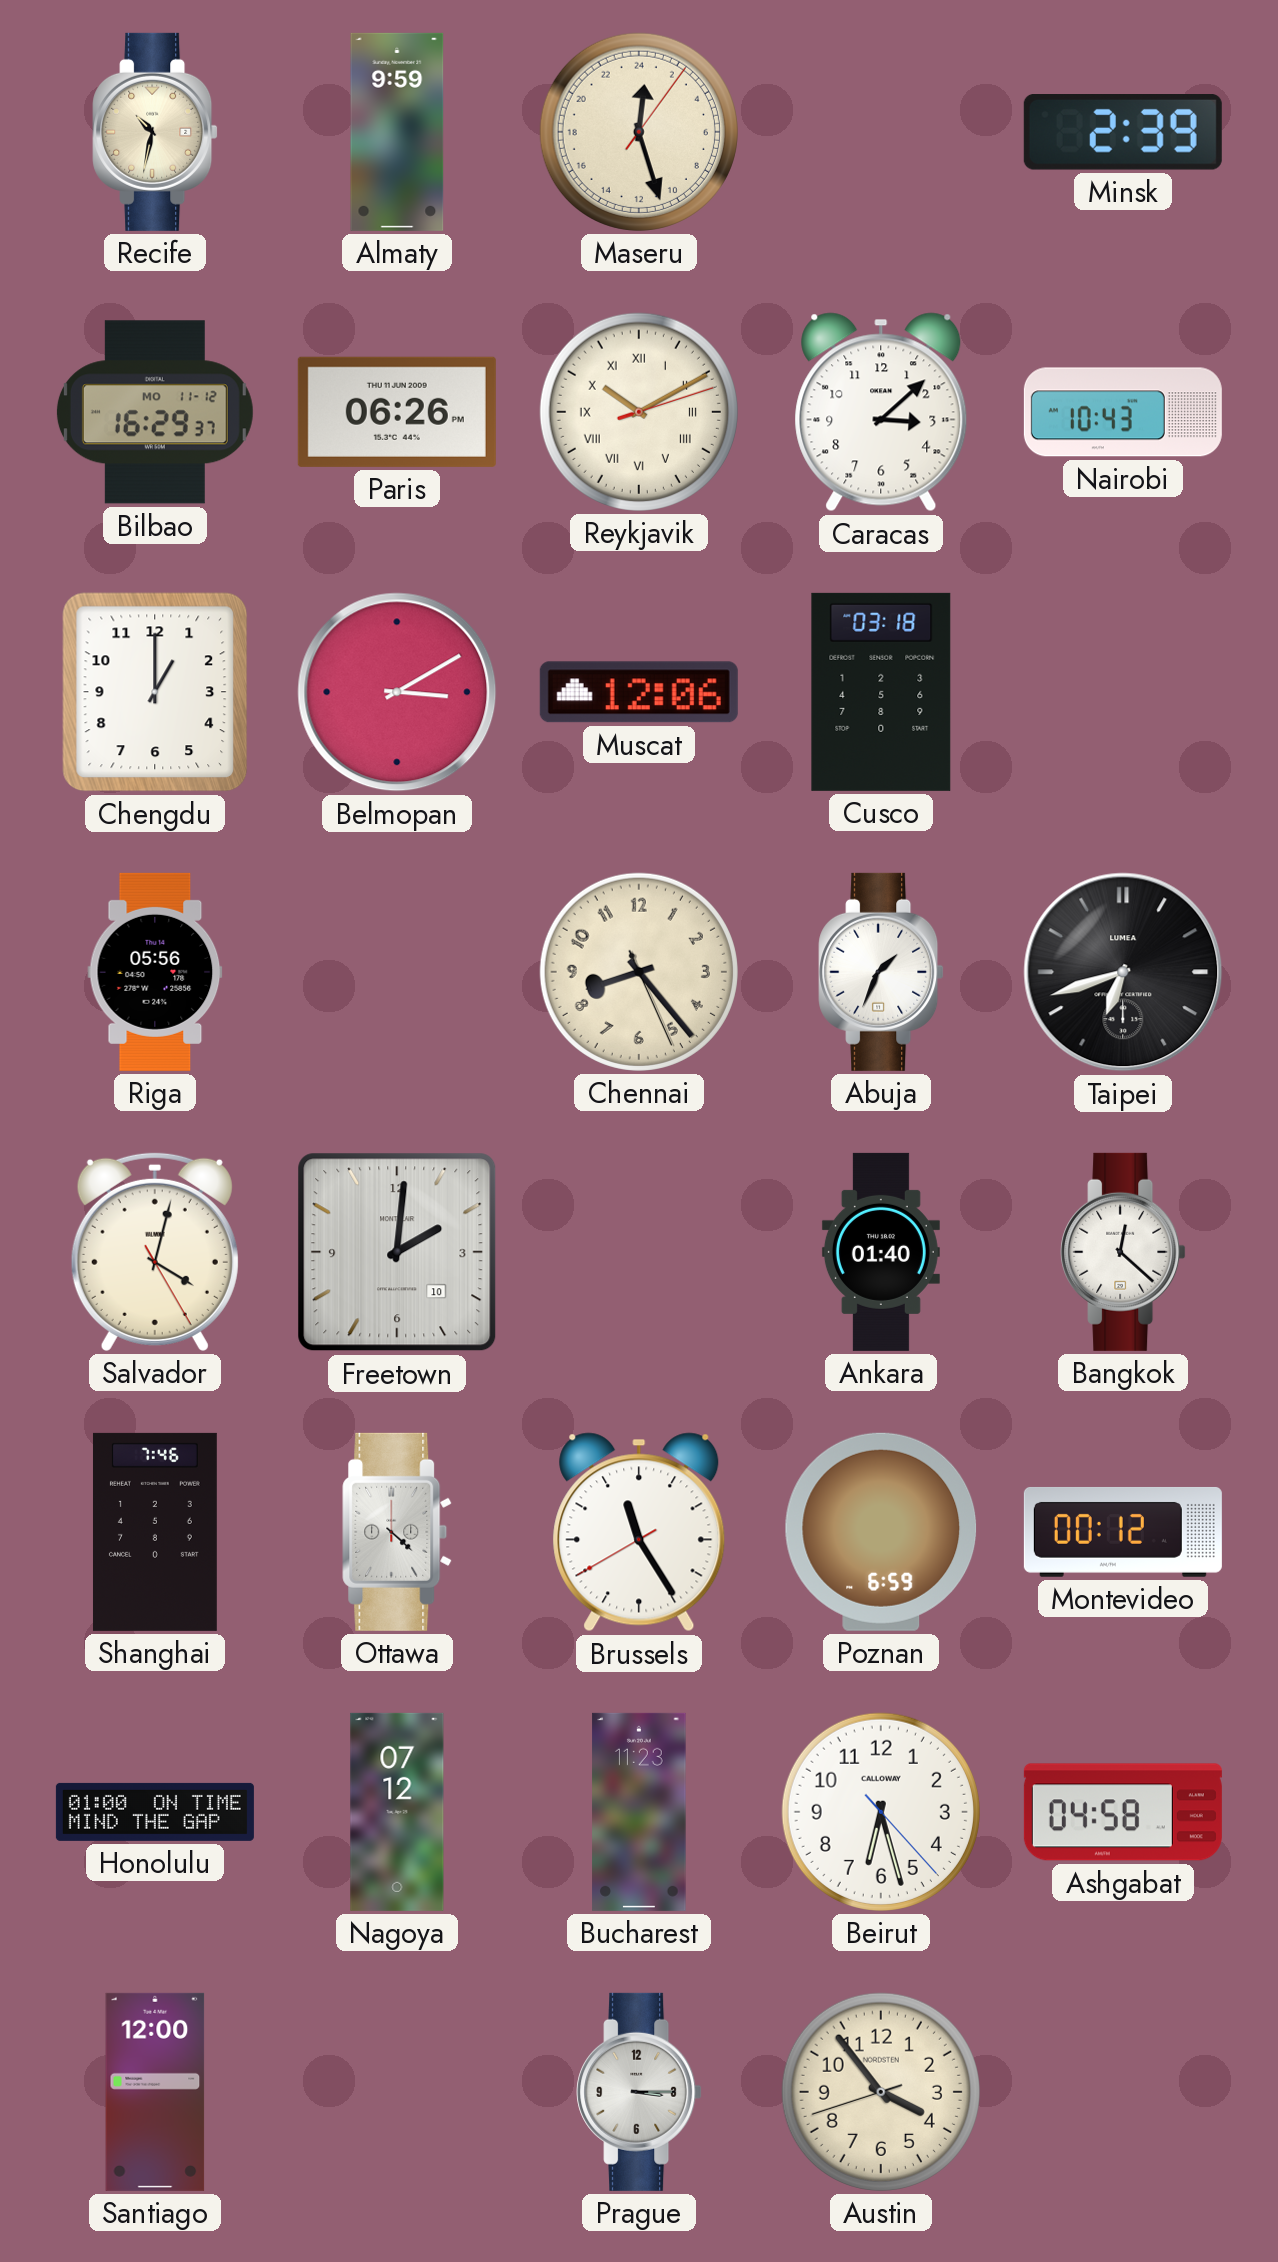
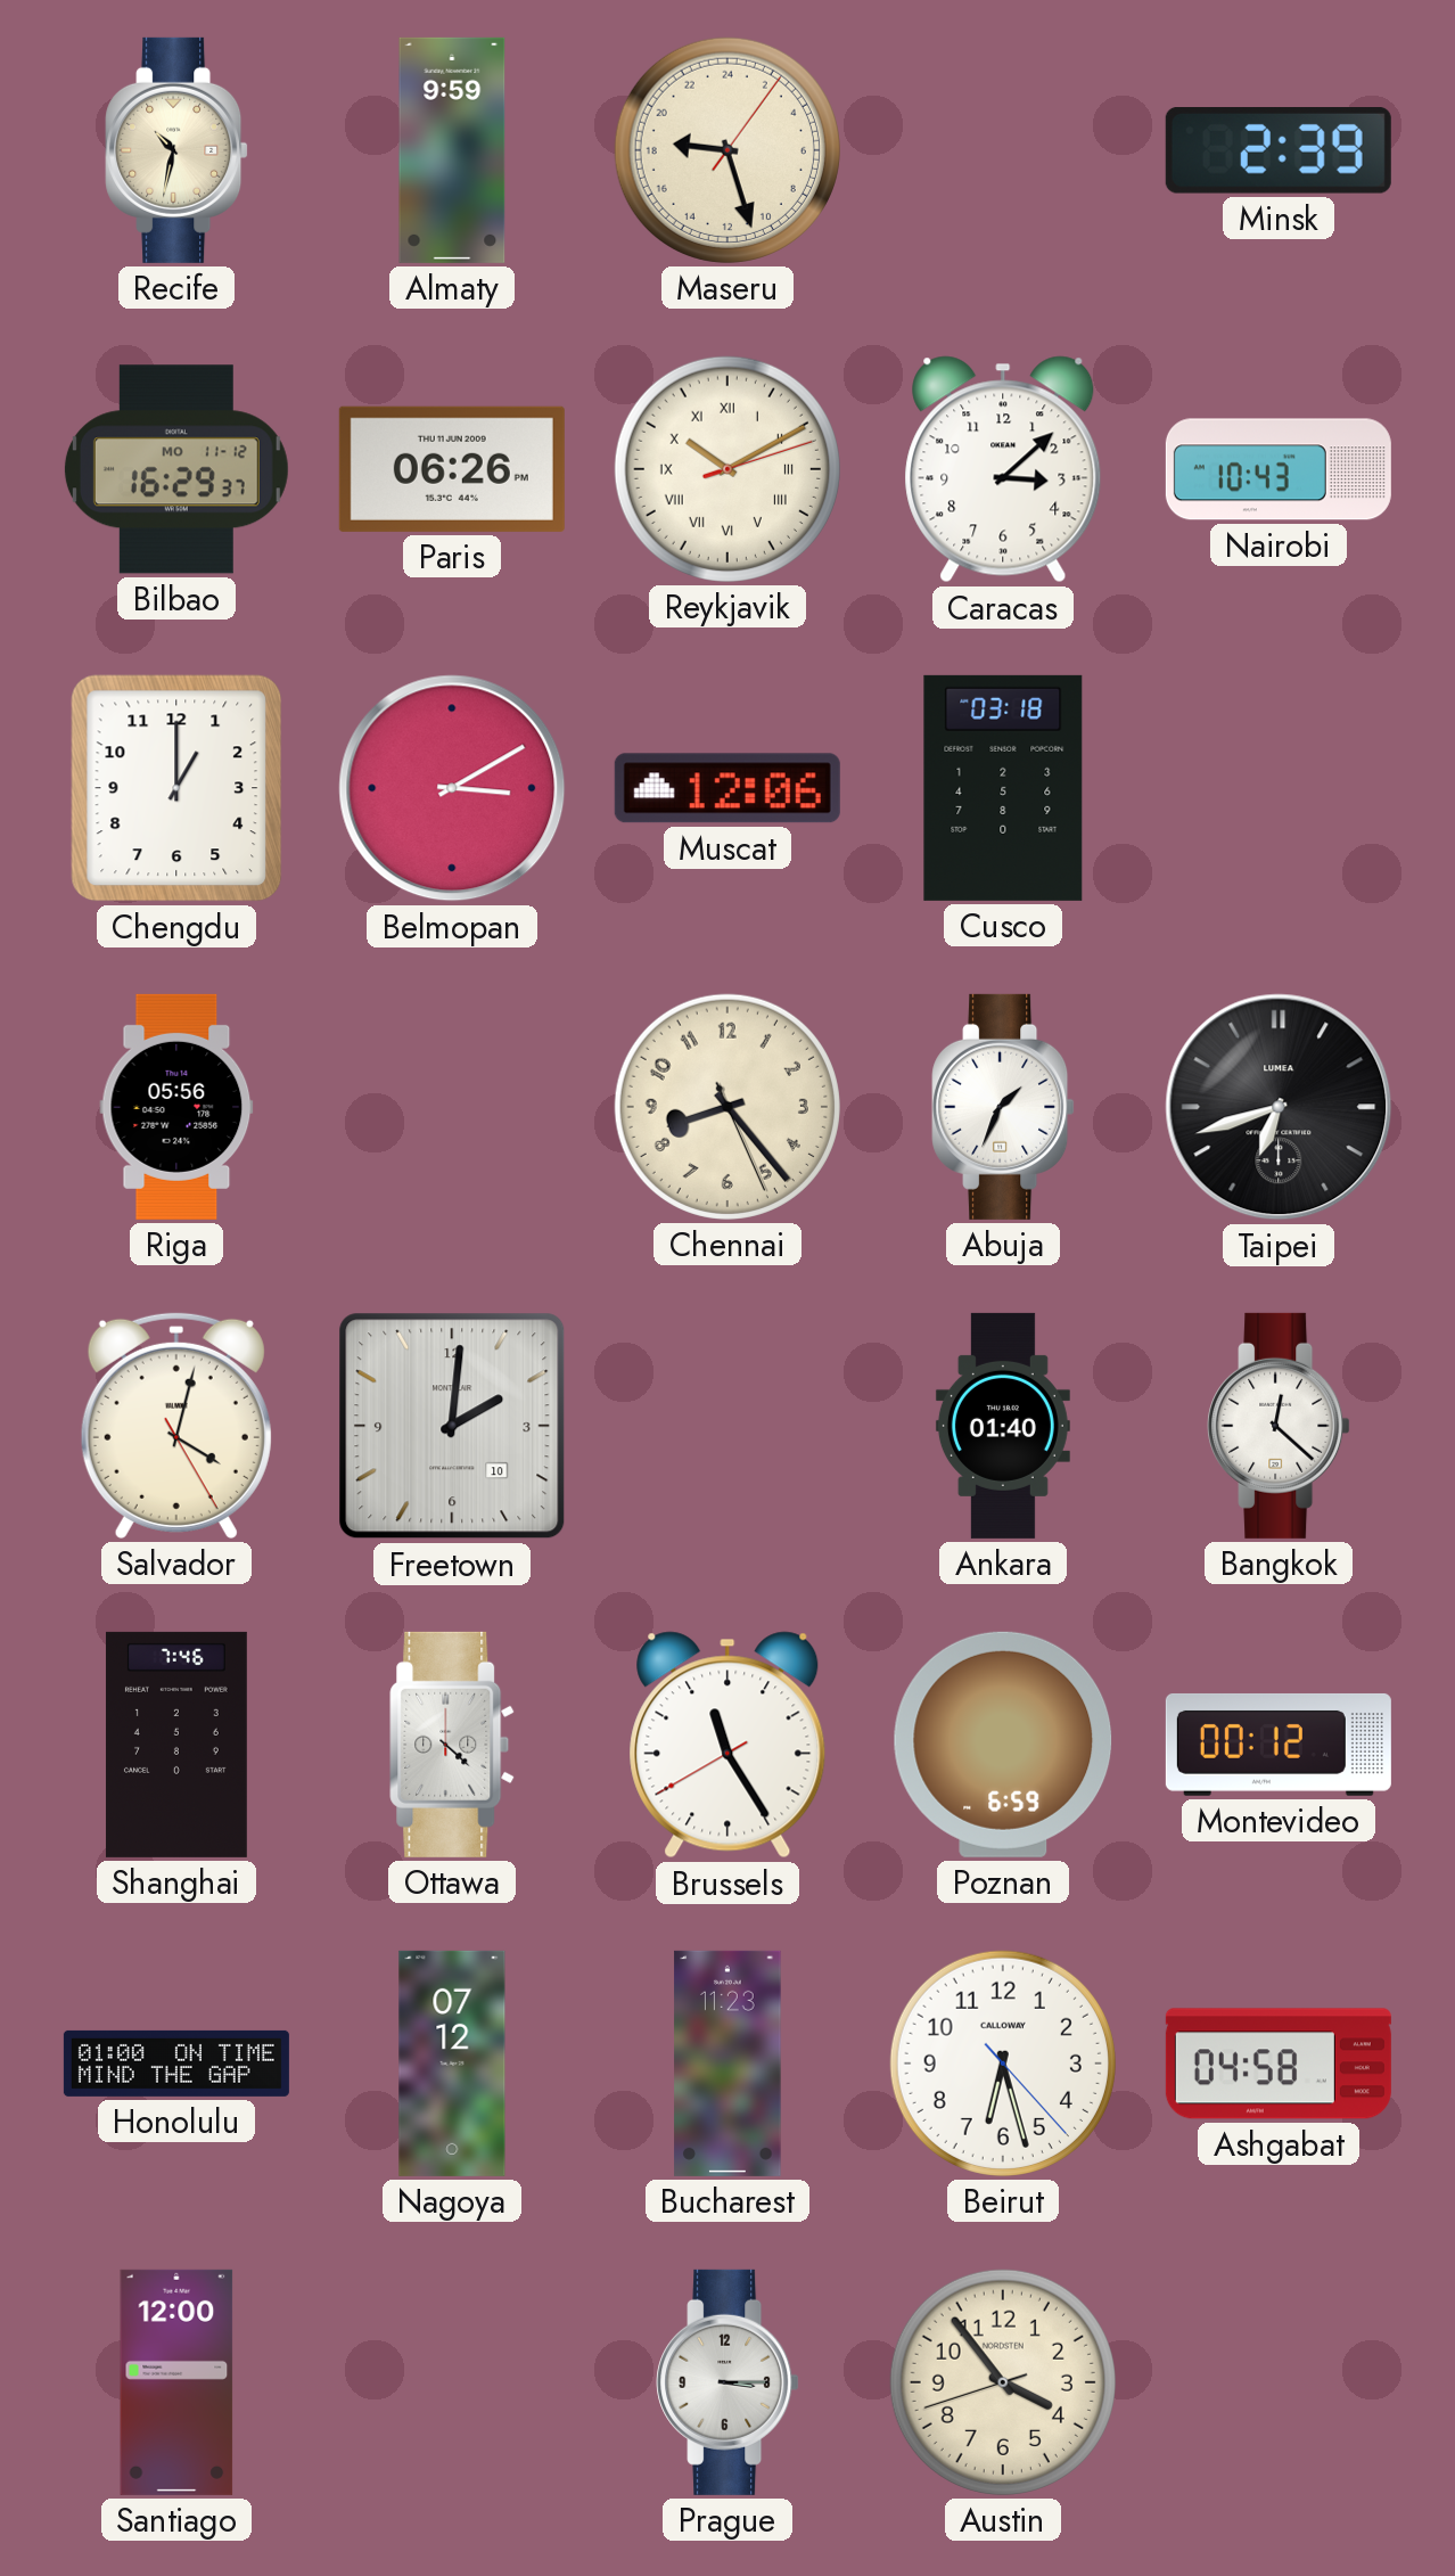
Maseru: 0:27 -> 18:27 (727, 150)
